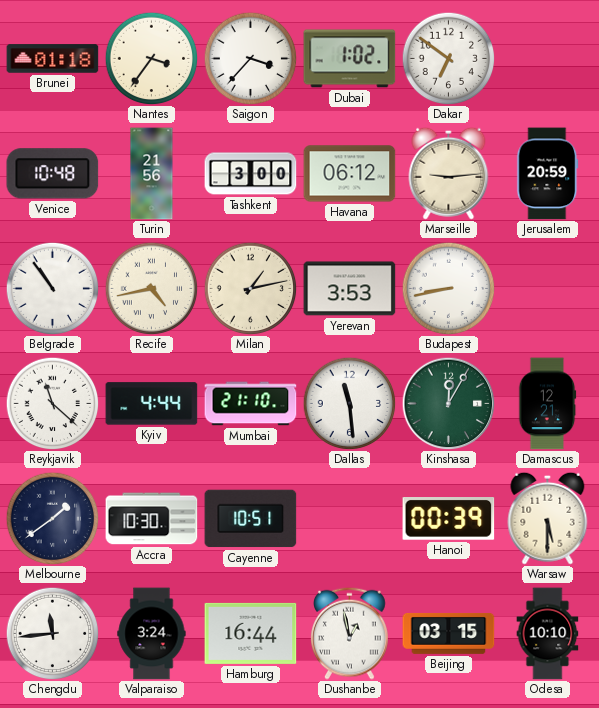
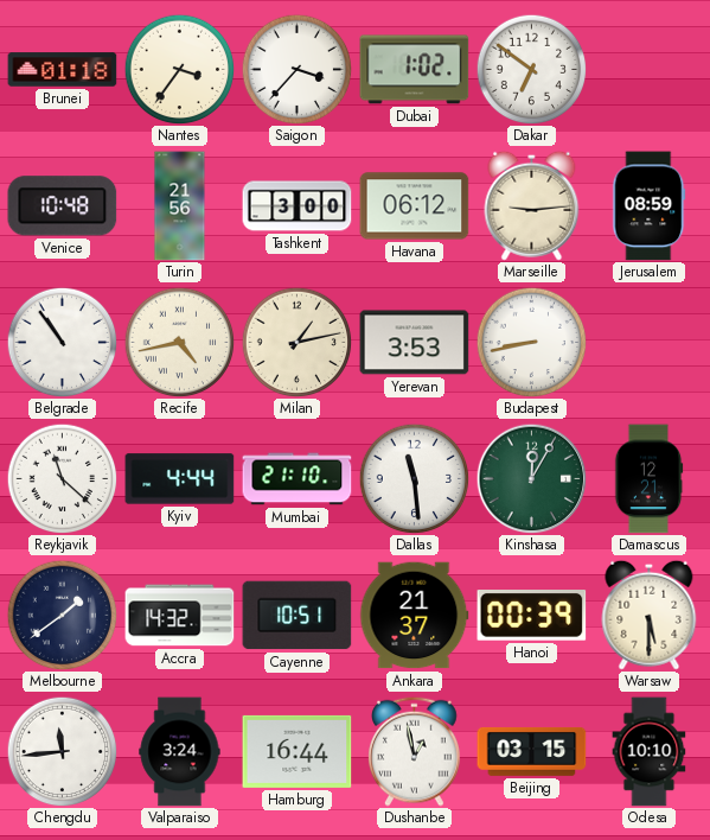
Jerusalem: 20:59 -> 08:59 (650, 206)
Accra: 10:30 -> 14:32 (180, 616)
Ankara: none -> 21:37 (415, 616)
